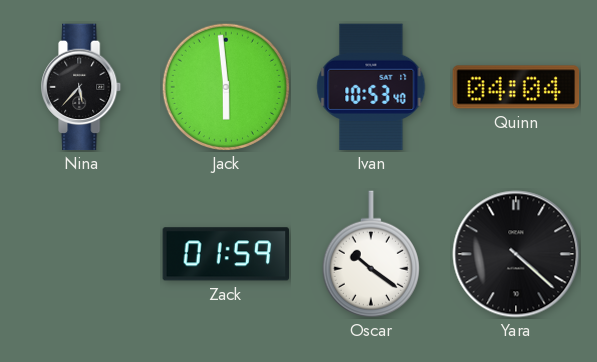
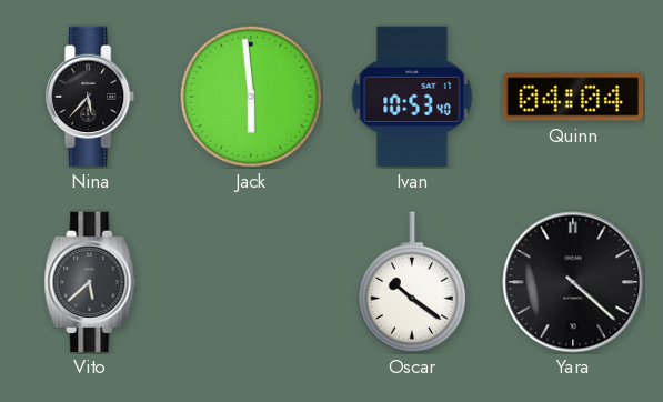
Vito: none -> 5:38 (90, 282)
Zack: 01:59 -> none (225, 254)
